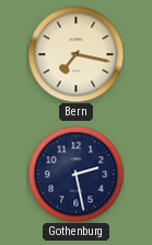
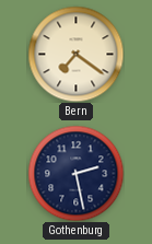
Bern: 7:17 -> 7:21 (75, 54)
